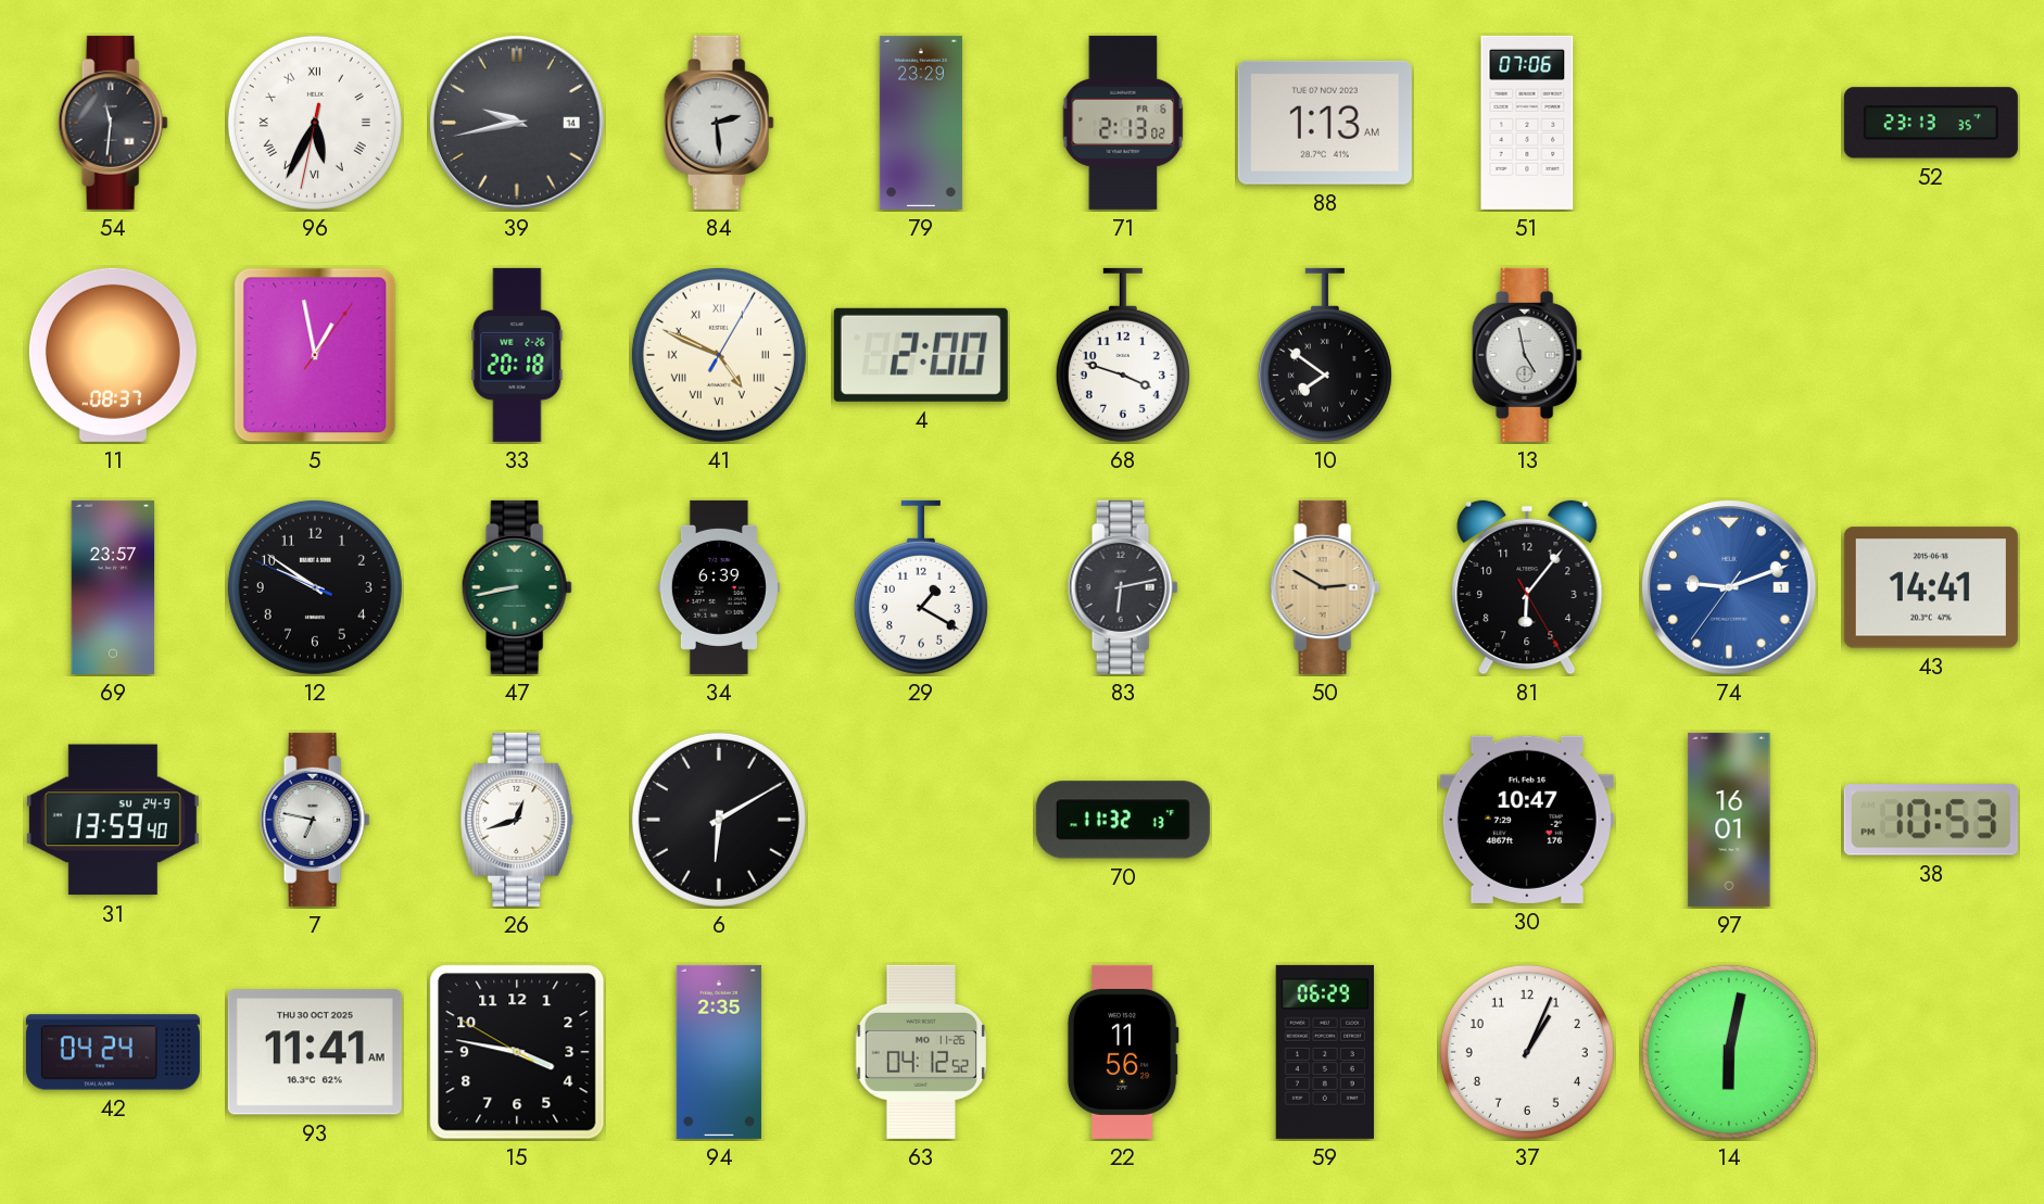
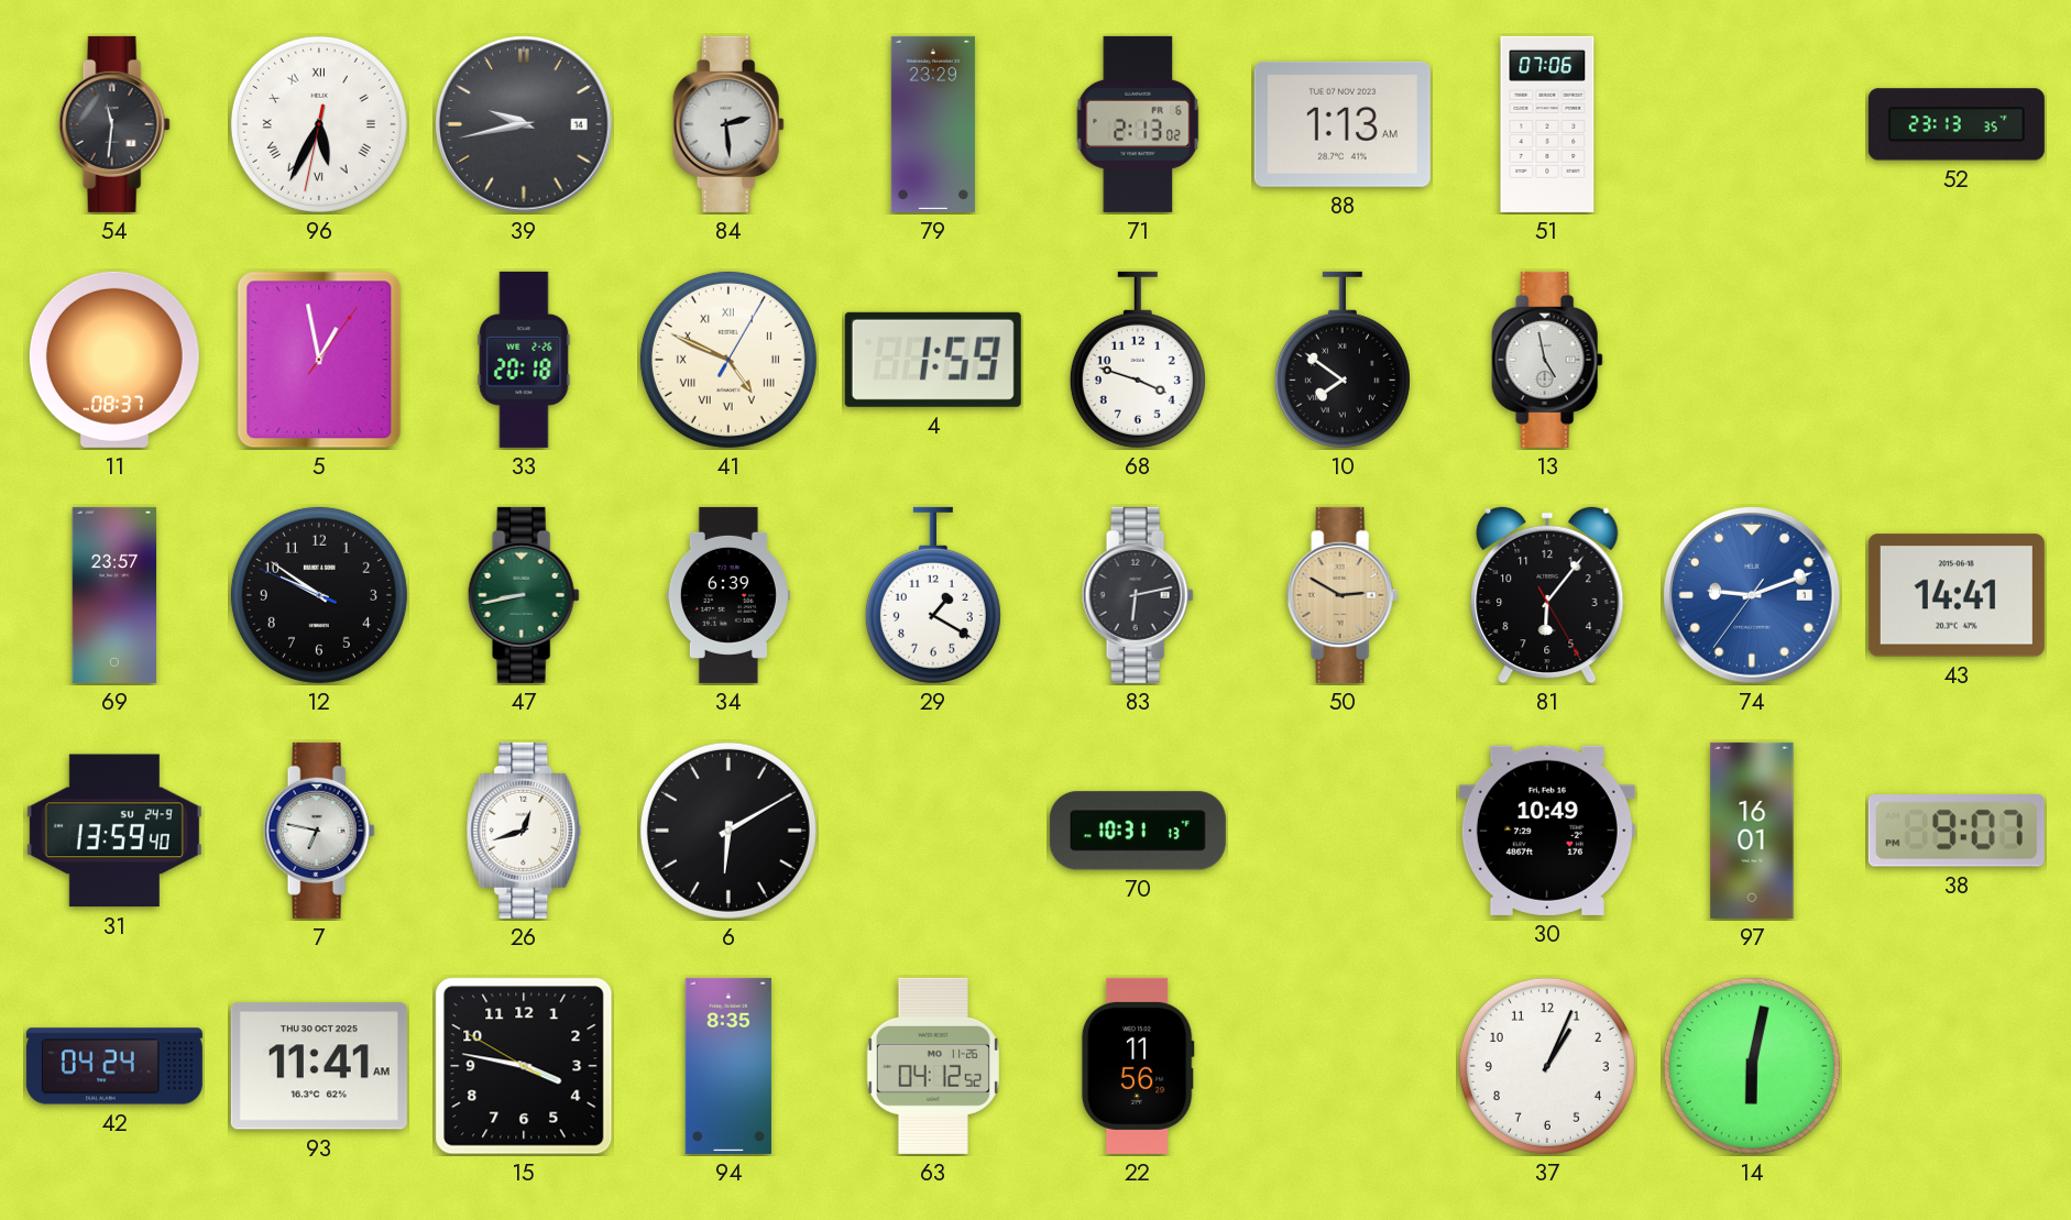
4: 2:00 -> 1:59 (933, 360)
70: 11:32 -> 10:31 (1138, 831)
30: 10:47 -> 10:49 (1547, 831)
38: 10:53 -> 9:07 (1957, 831)
94: 2:35 -> 8:35 (728, 1066)
59: 06:29 -> none (1324, 1052)
